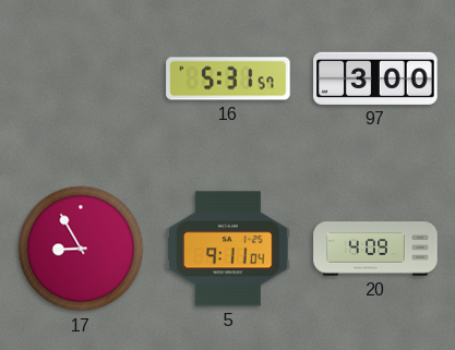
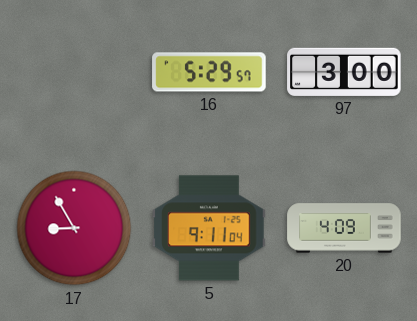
16: 5:31 -> 5:29 (209, 72)
